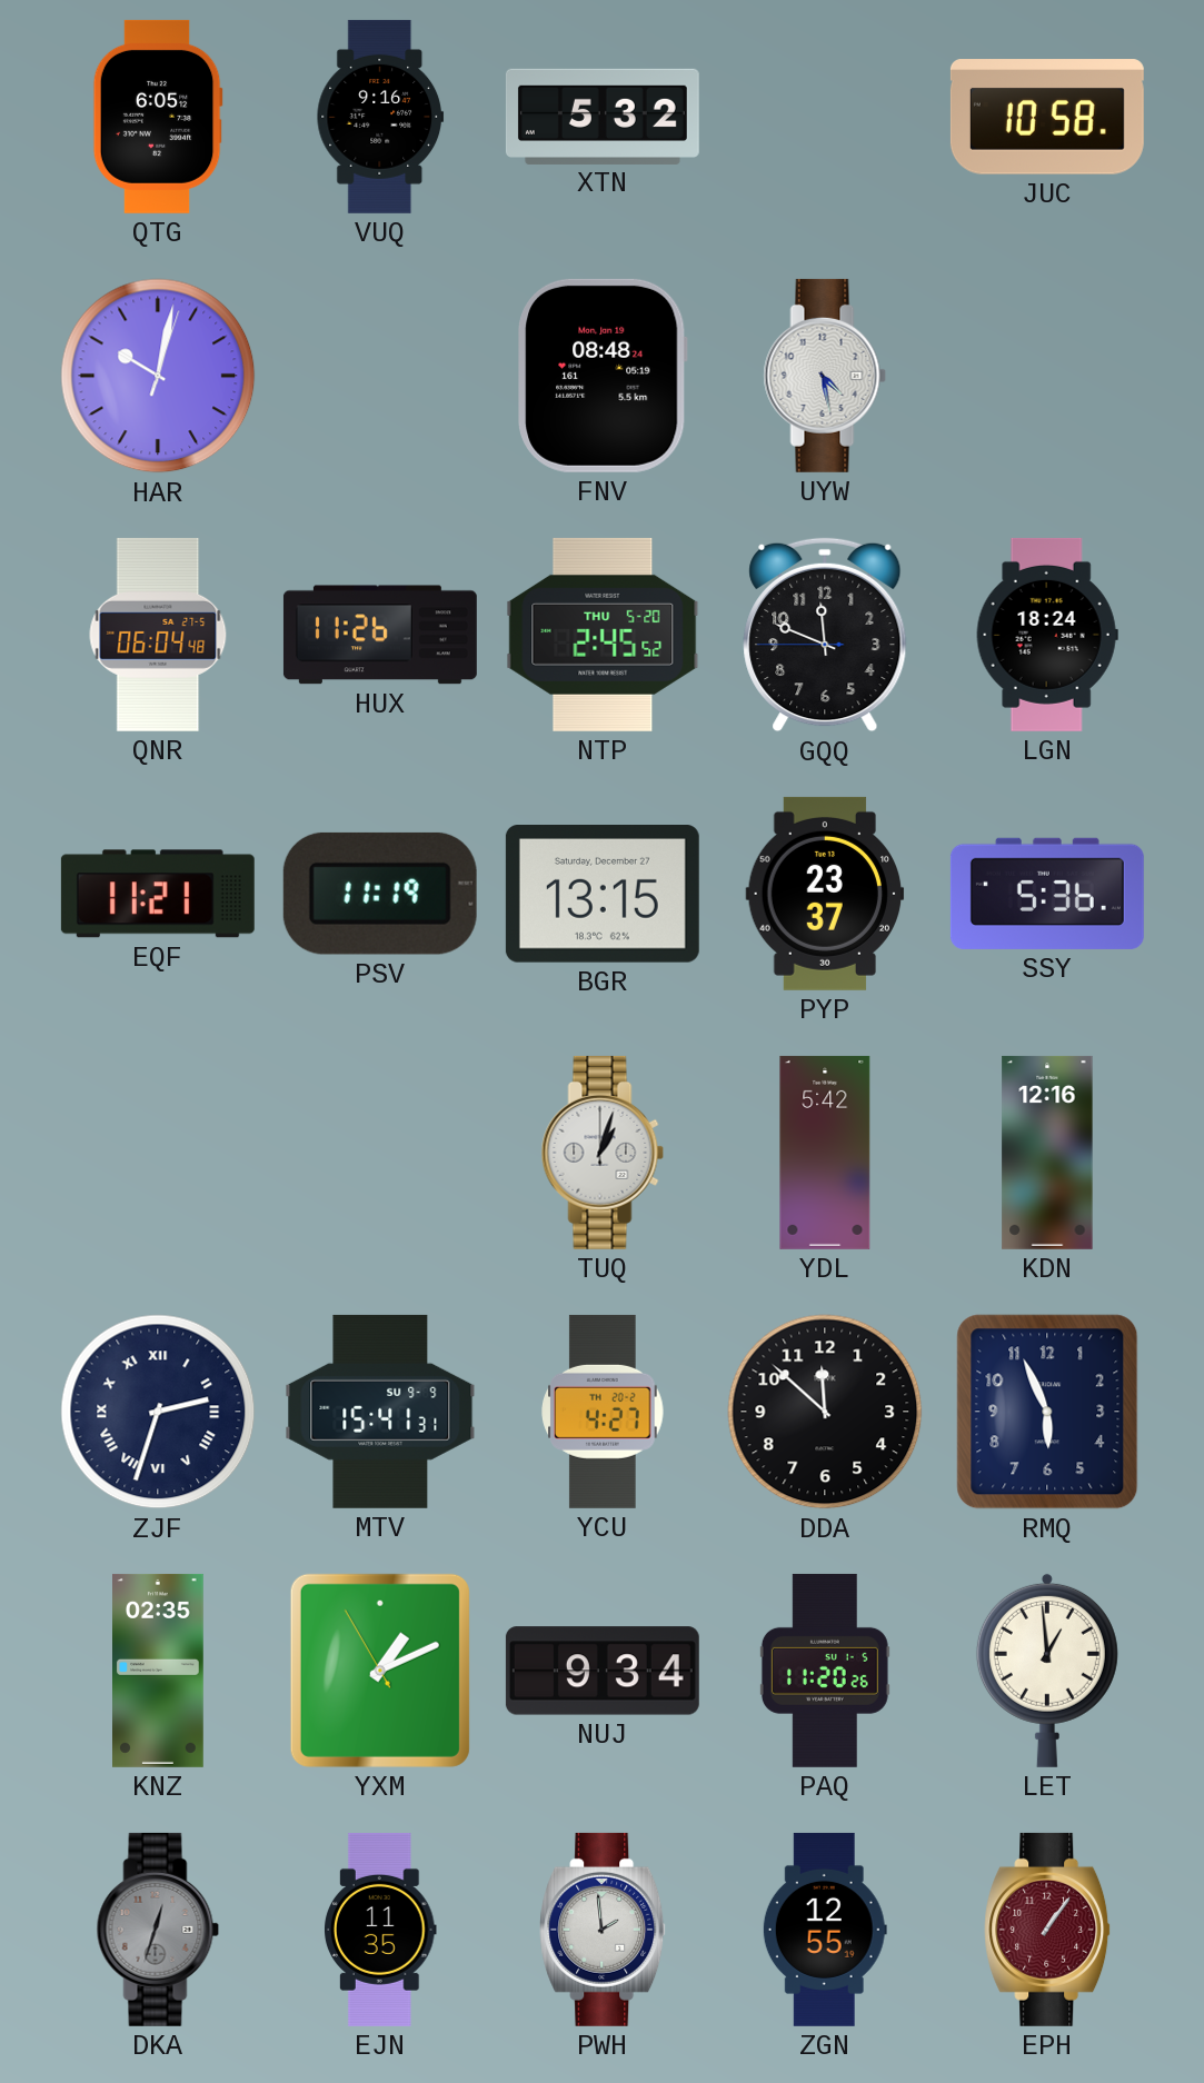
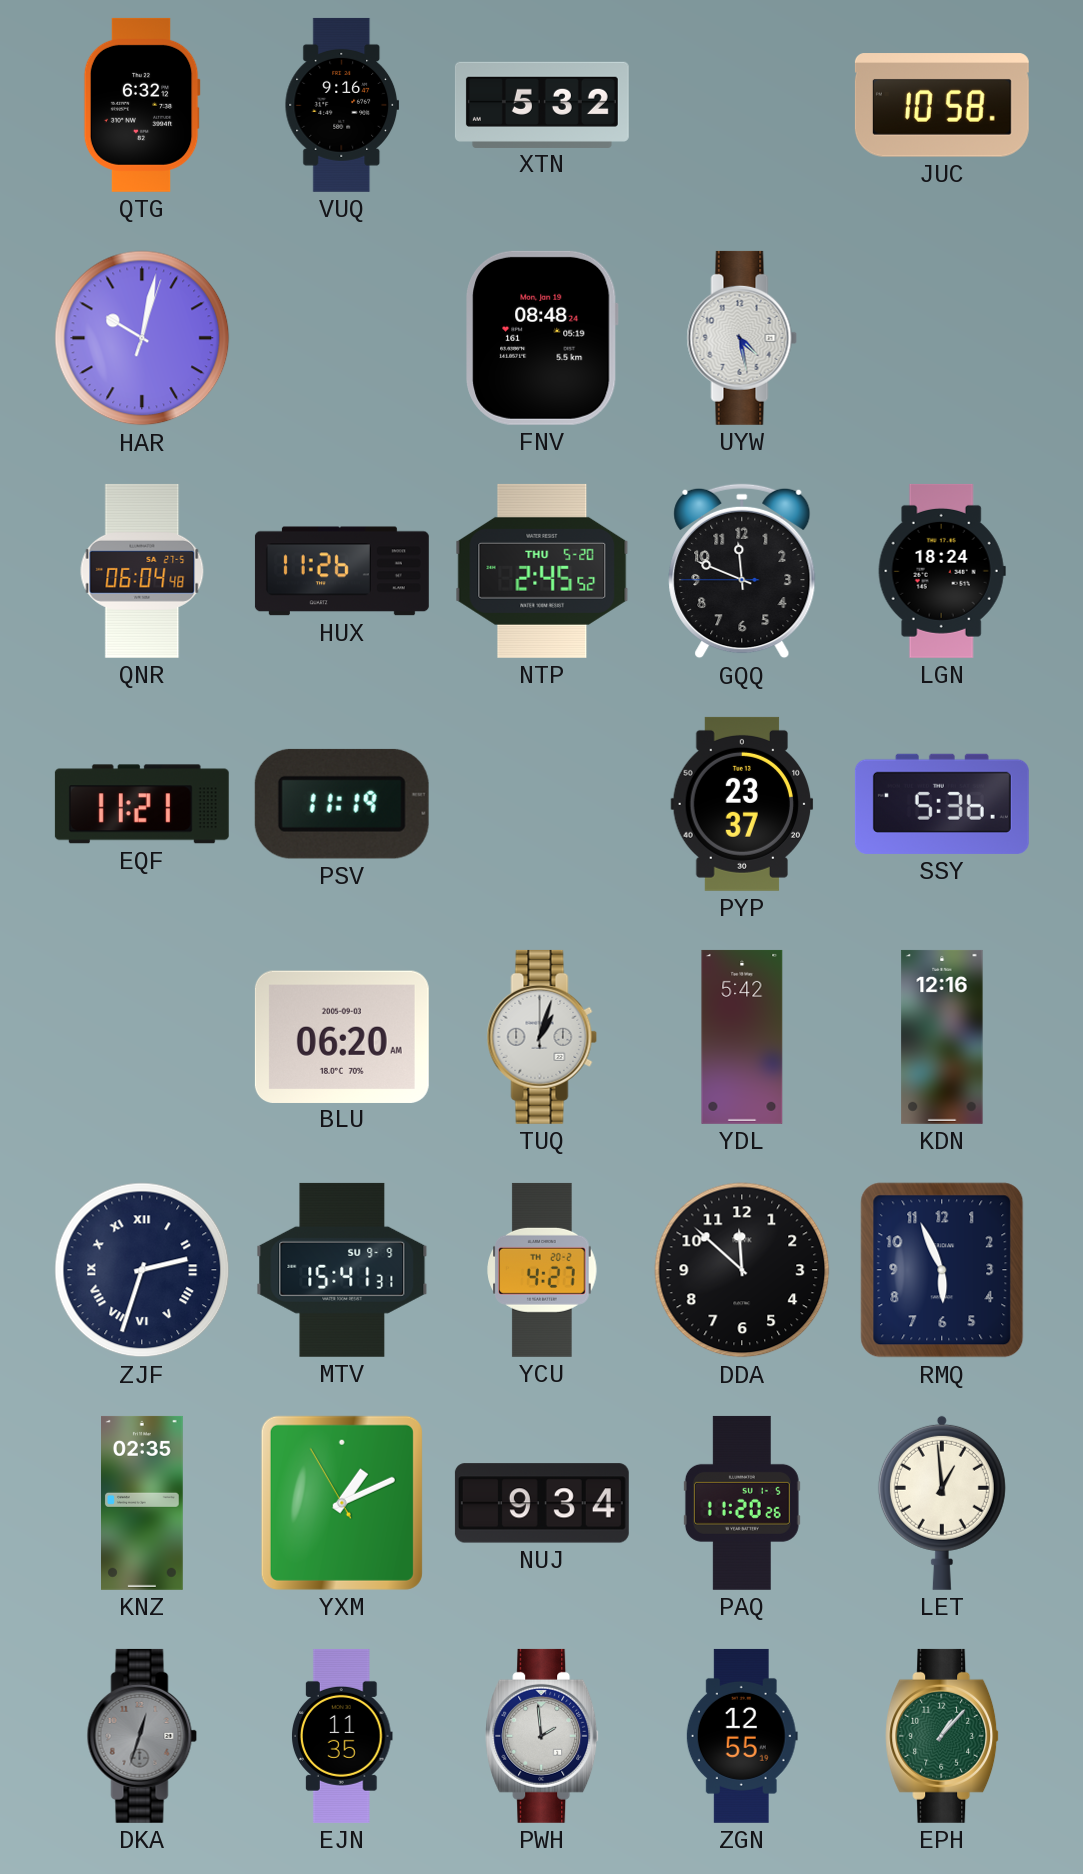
QTG: 6:05 -> 6:32 (142, 105)
BGR: 13:15 -> none (603, 895)
BLU: none -> 06:20 (342, 1036)
EPH: 1:06 -> 1:07 (943, 1736)
EPH dial: burgundy -> green (943, 1736)
